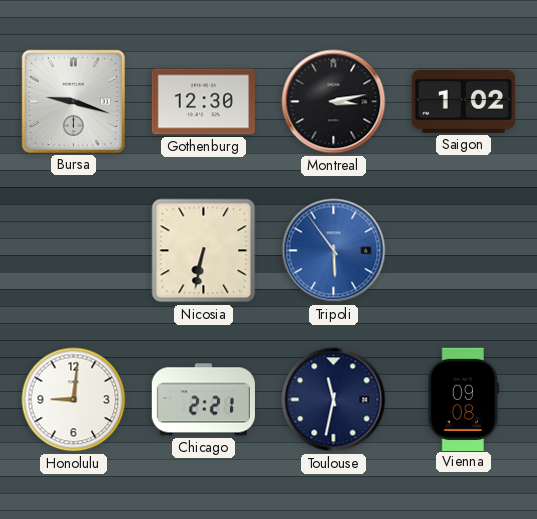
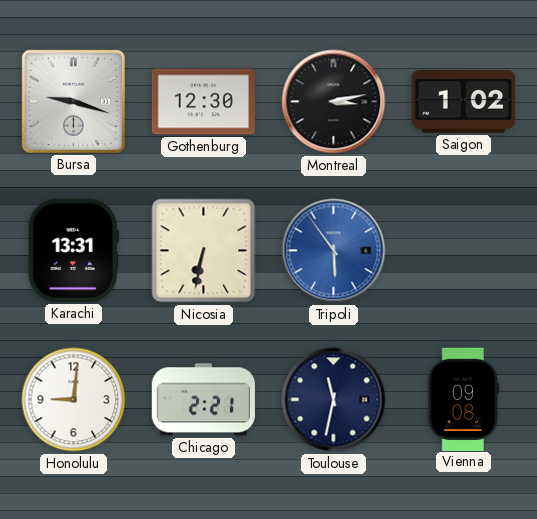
Karachi: none -> 13:31 (73, 250)
